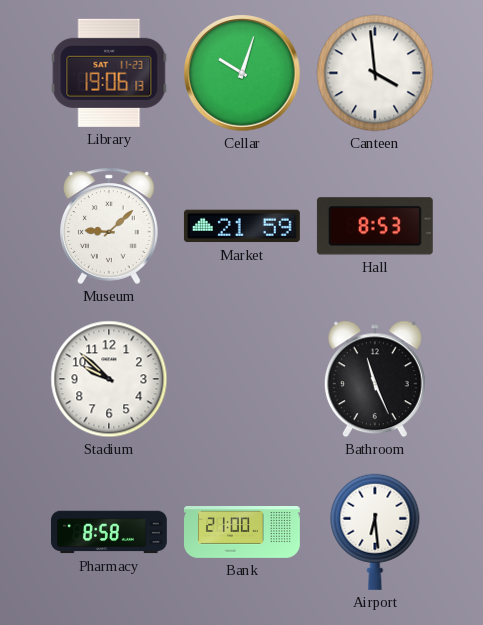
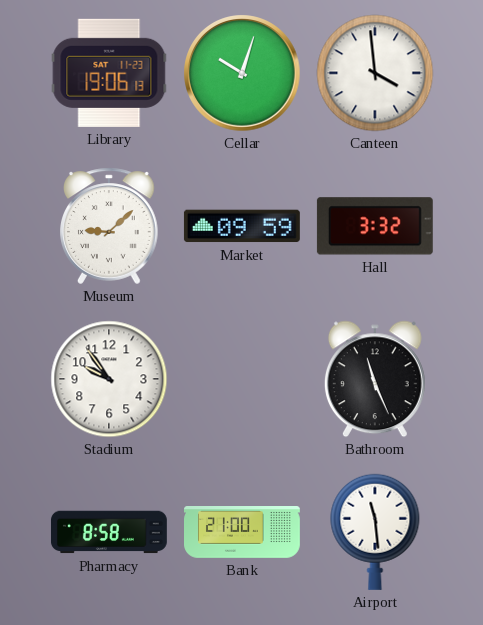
Market: 21:59 -> 09:59 (242, 226)
Hall: 8:53 -> 3:32 (375, 226)
Stadium: 9:52 -> 9:54 (109, 379)
Airport: 6:29 -> 11:29 (375, 532)
